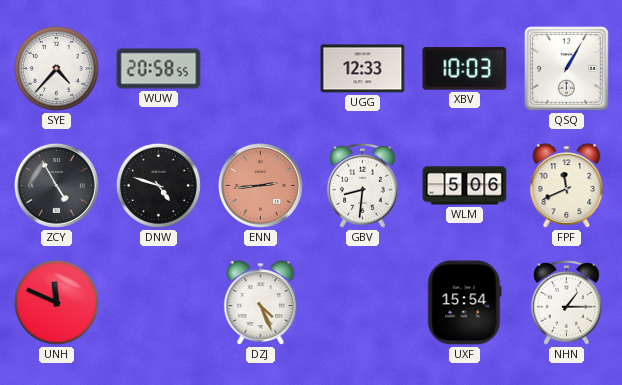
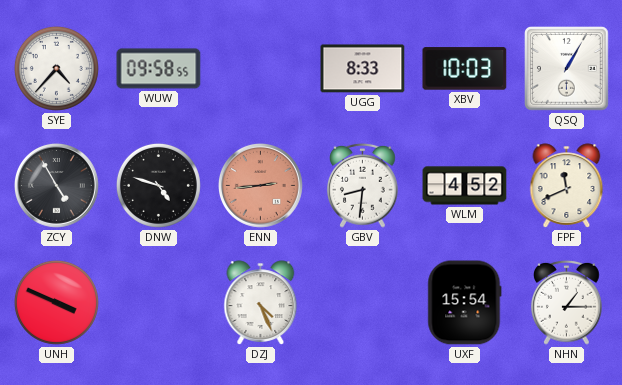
WUW: 20:58 -> 09:58 (159, 69)
UGG: 12:33 -> 8:33 (363, 69)
WLM: 5:06 -> 4:52 (465, 186)
UNH: 11:49 -> 3:49 (56, 302)
